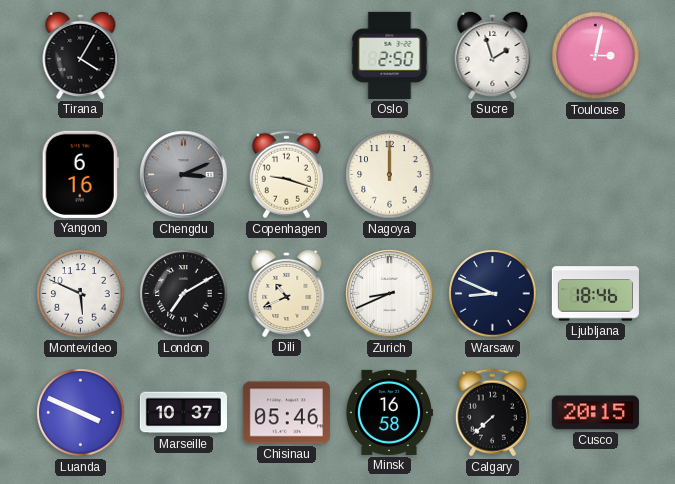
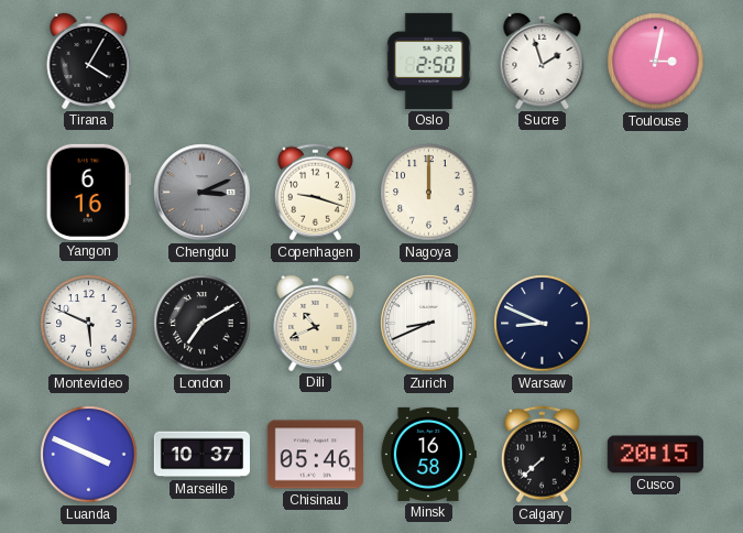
Ljubljana: 18:46 -> none (595, 294)
